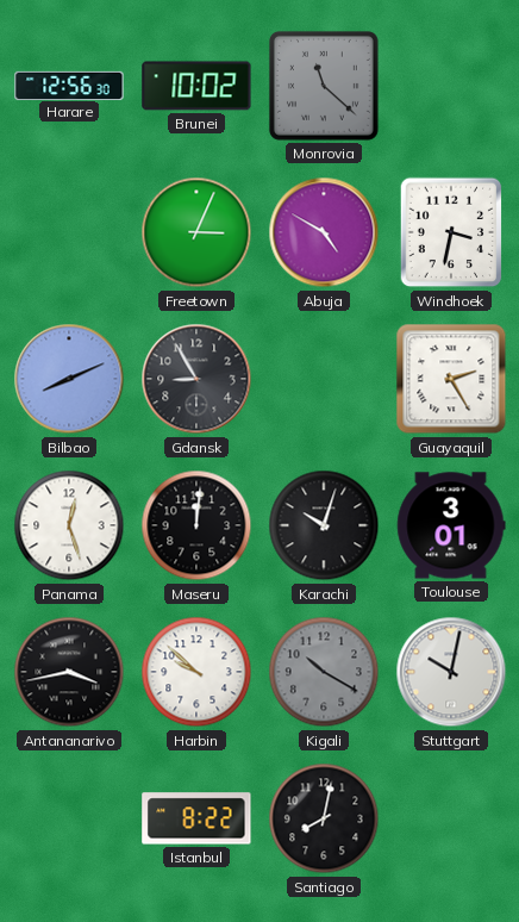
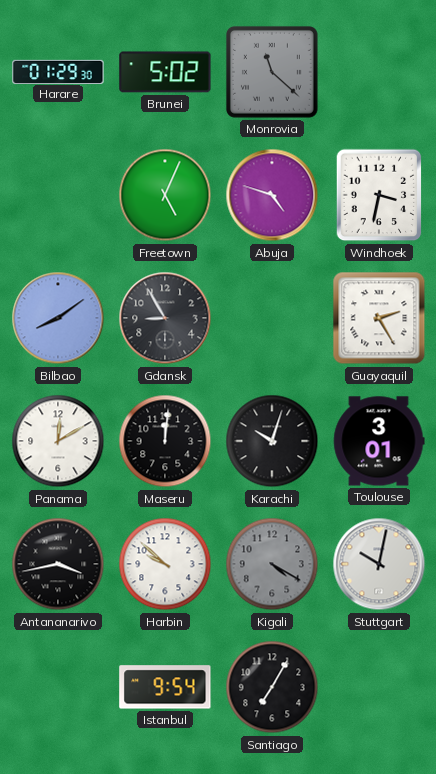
Harare: 12:56 -> 01:29 (58, 71)
Brunei: 10:02 -> 5:02 (165, 72)
Freetown: 3:04 -> 5:04 (165, 195)
Abuja: 4:50 -> 4:48 (272, 195)
Bilbao: 8:11 -> 8:09 (58, 318)
Panama: 12:27 -> 12:10 (58, 441)
Kigali: 10:20 -> 4:20 (272, 564)
Istanbul: 8:22 -> 9:54 (165, 687)
Santiago: 8:02 -> 7:05 (272, 687)
